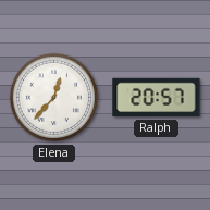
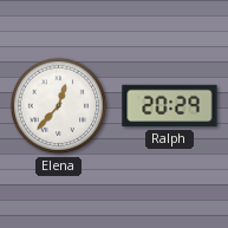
Ralph: 20:57 -> 20:29 (170, 106)
